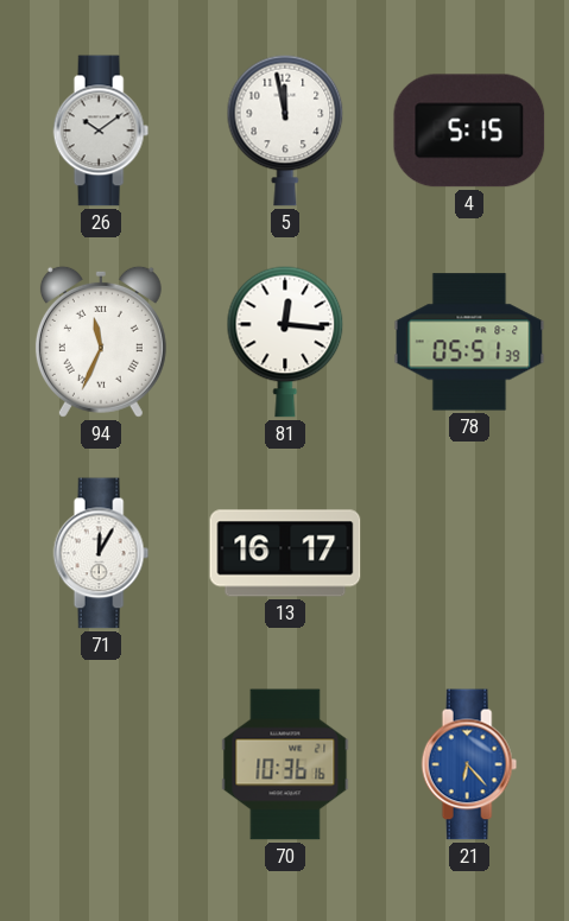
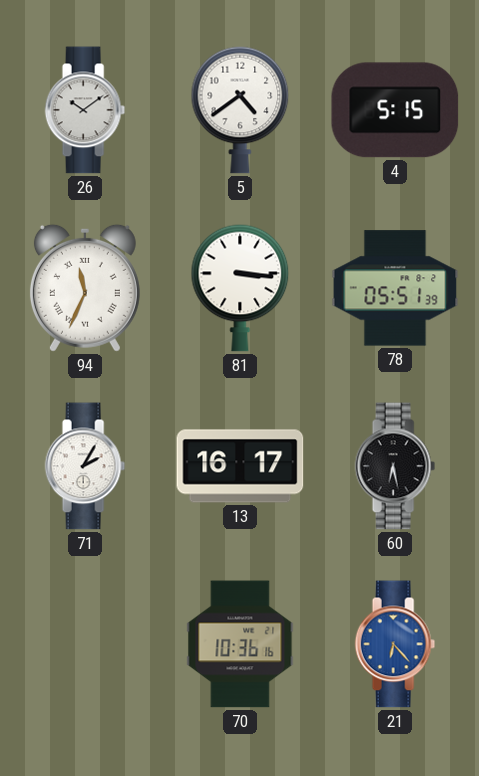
5: 11:58 -> 4:39 (240, 110)
81: 12:16 -> 3:16 (240, 288)
71: 12:05 -> 2:05 (85, 466)
60: none -> 6:28 (395, 466)
